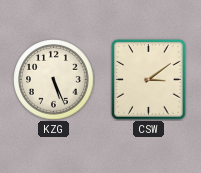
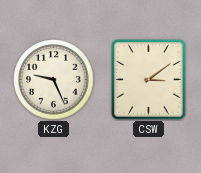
KZG: 5:26 -> 9:26 (54, 80)
